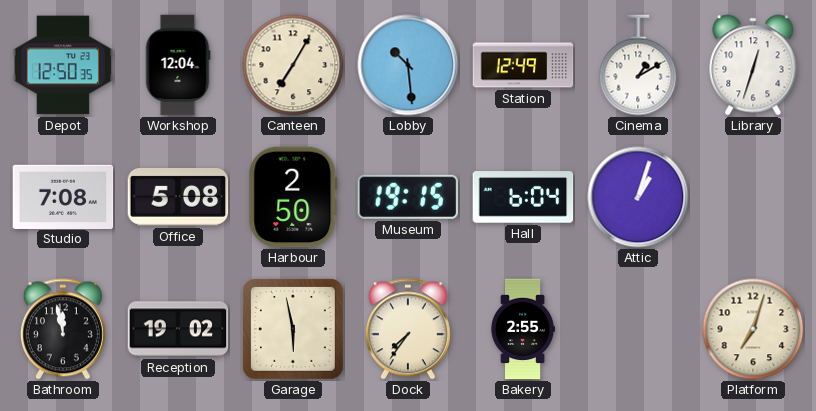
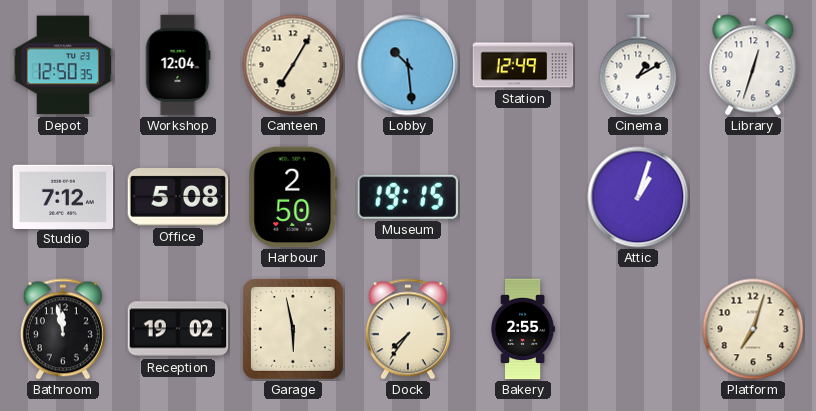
Studio: 7:08 -> 7:12 (63, 196)
Hall: 6:04 -> none (523, 197)
